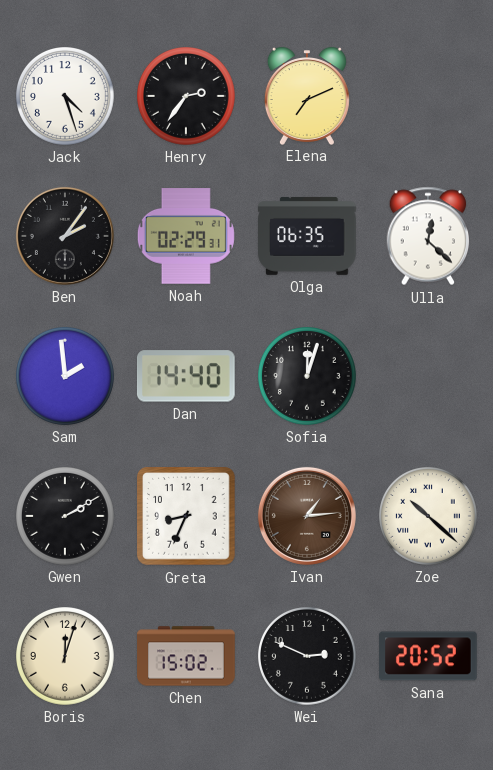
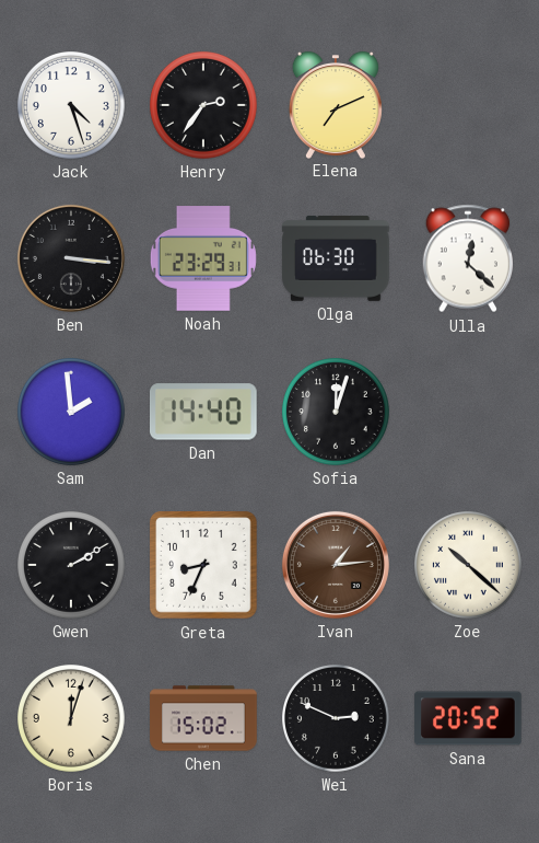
Ben: 2:06 -> 3:16 (71, 258)
Noah: 02:29 -> 23:29 (203, 258)
Olga: 06:35 -> 06:30 (336, 258)
